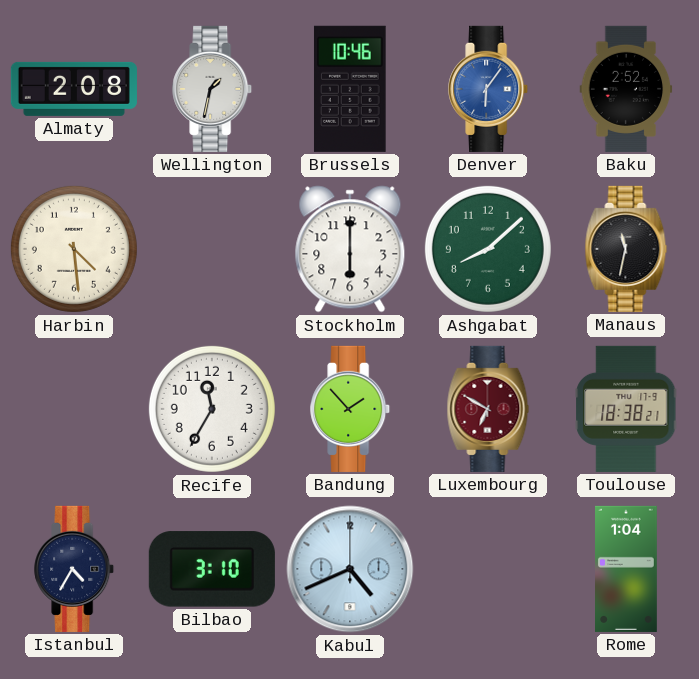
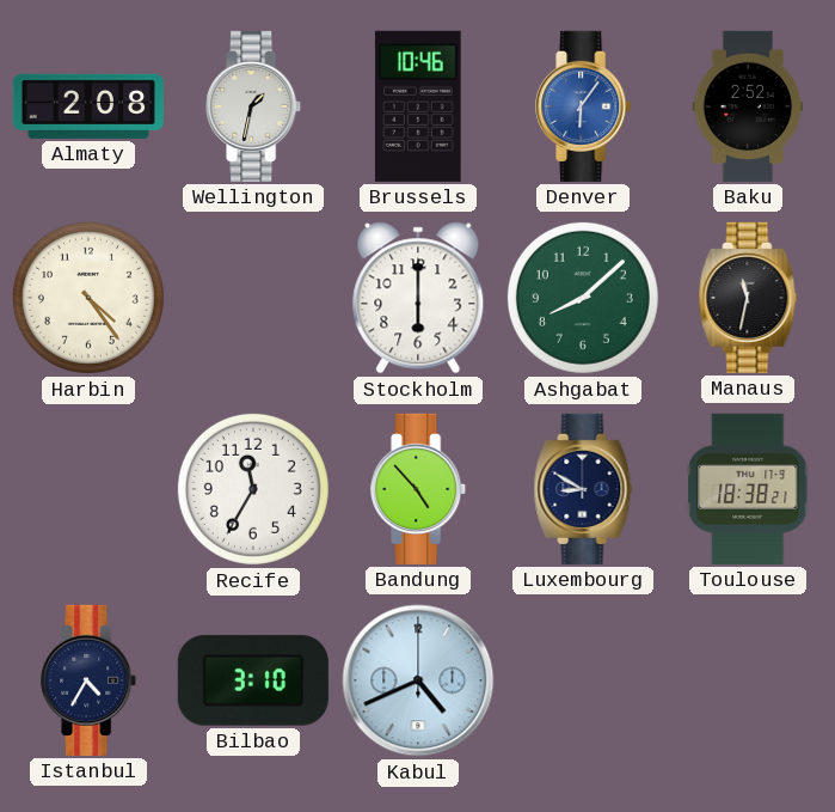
Harbin: 4:29 -> 4:24 (88, 298)
Bandung: 1:53 -> 4:53 (419, 489)
Luxembourg: 6:50 -> 8:50 (583, 489)
Luxembourg dial: burgundy -> navy (583, 489)
Rome: 1:04 -> none (627, 569)
